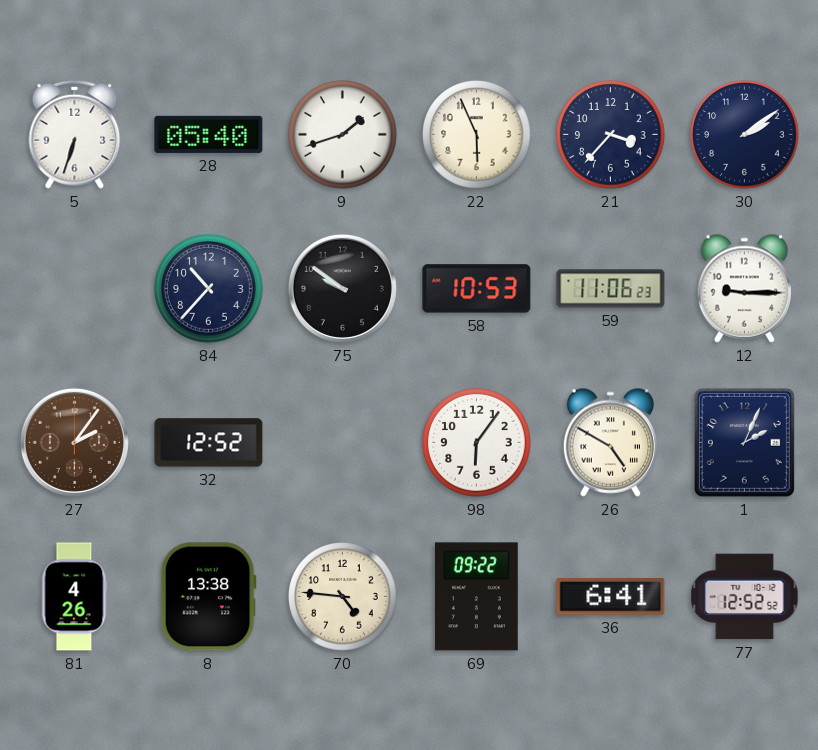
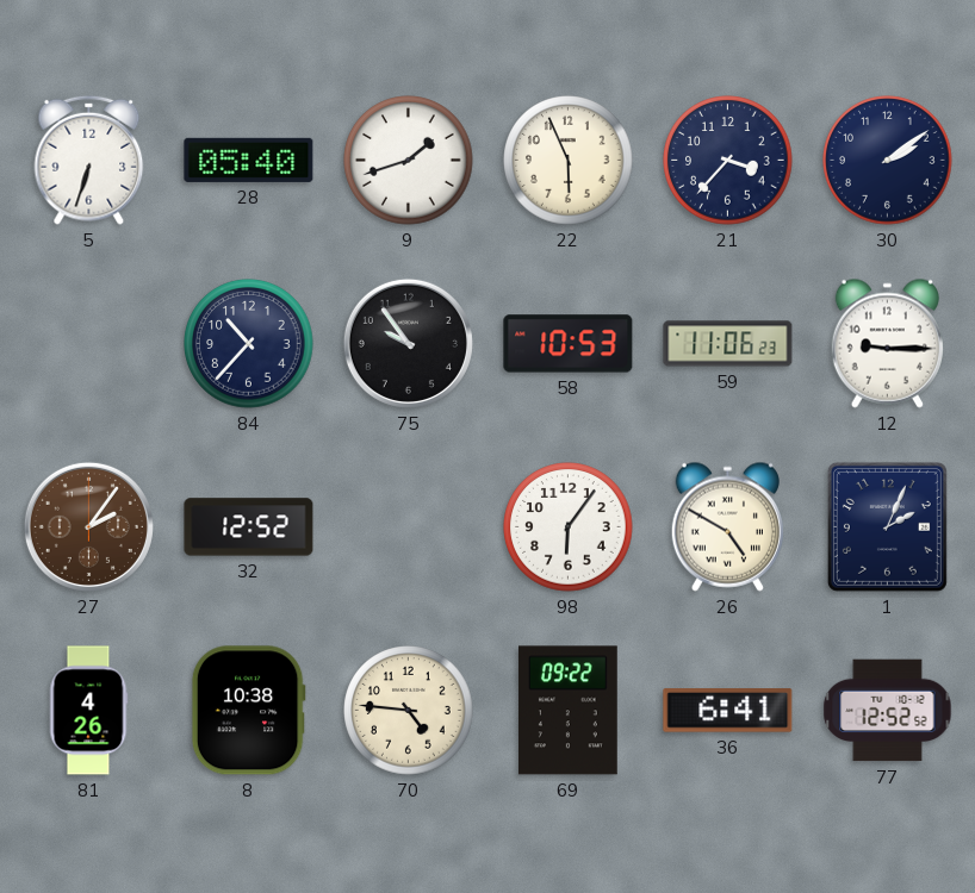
75: 9:51 -> 9:54 (408, 343)
8: 13:38 -> 10:38 (248, 711)
